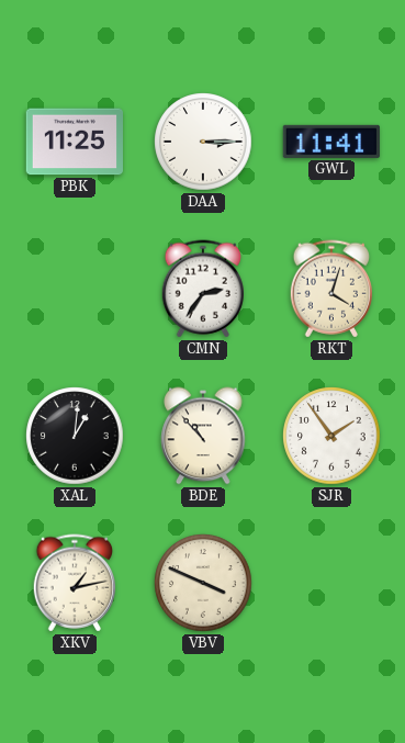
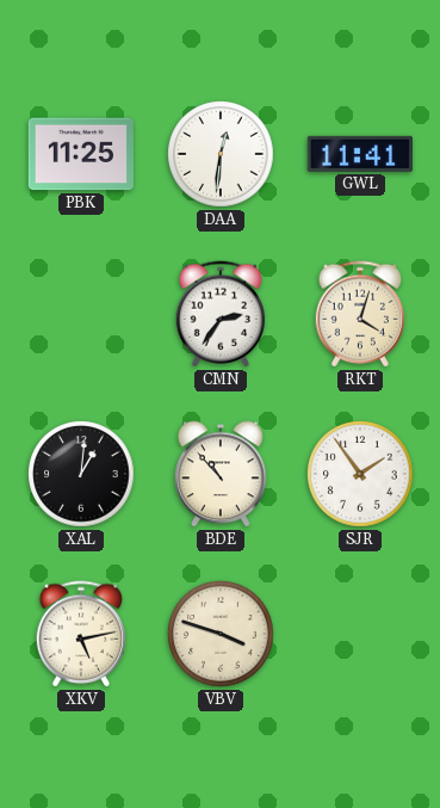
DAA: 3:15 -> 12:31 (221, 154)
XKV: 1:13 -> 5:13 (80, 634)
VBV: 3:49 -> 3:48 (221, 634)
